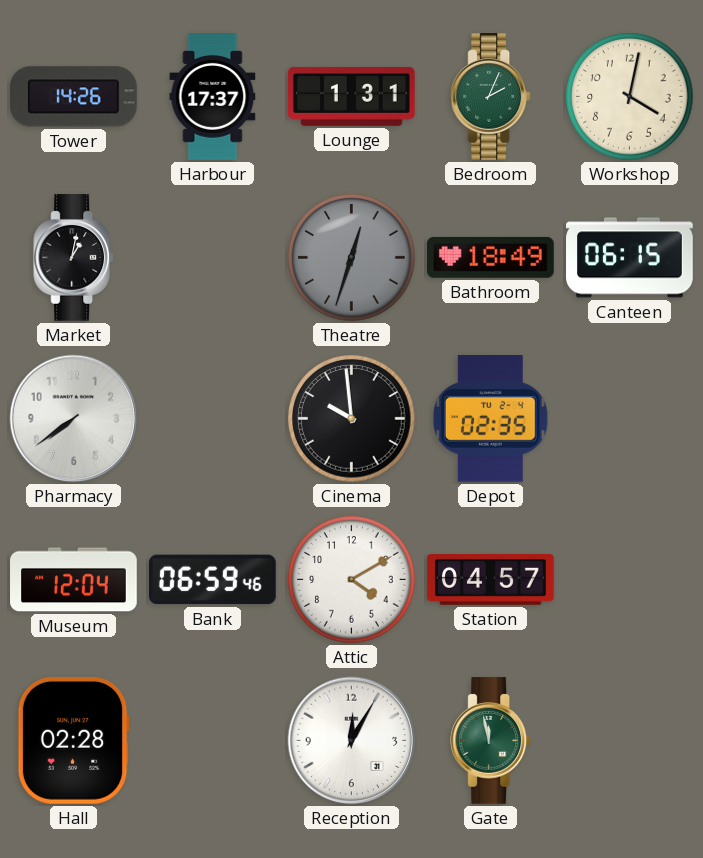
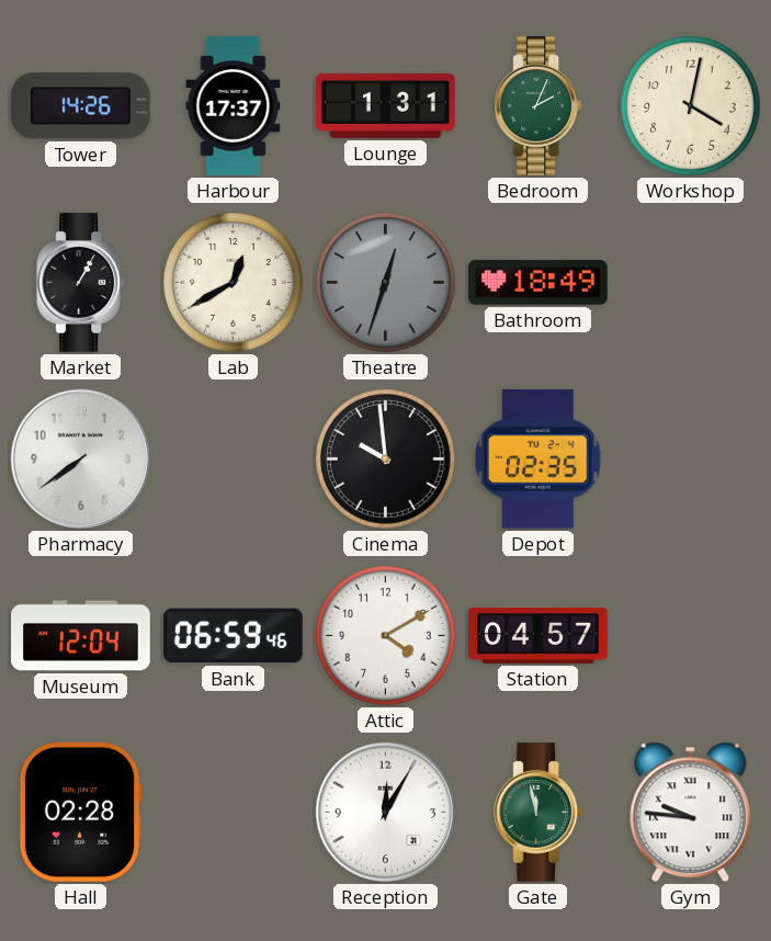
Market: 1:02 -> 1:05 (81, 283)
Lab: none -> 12:40 (234, 283)
Canteen: 06:15 -> none (630, 258)
Gym: none -> 9:46 (691, 813)
